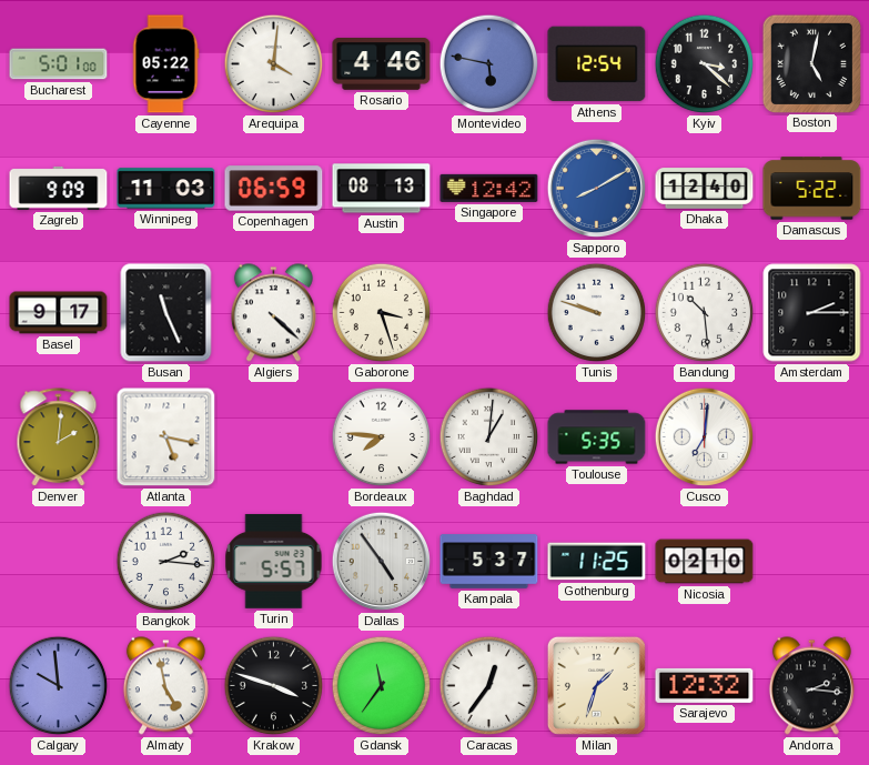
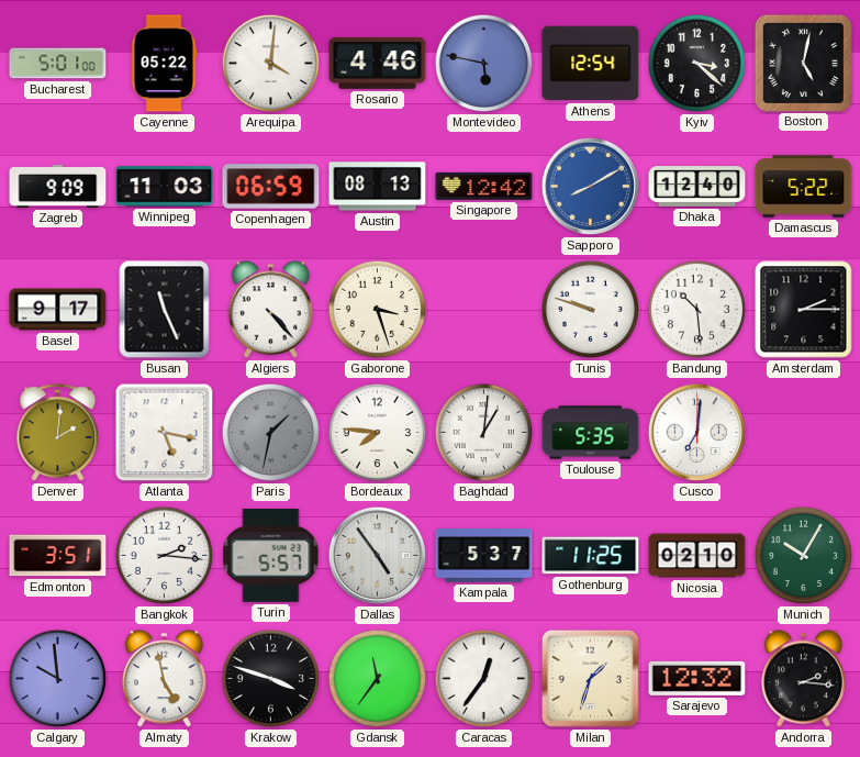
Algiers: 4:22 -> 4:23 (270, 310)
Paris: none -> 1:32 (271, 433)
Edmonton: none -> 3:51 (58, 556)
Munich: none -> 10:05 (804, 556)
